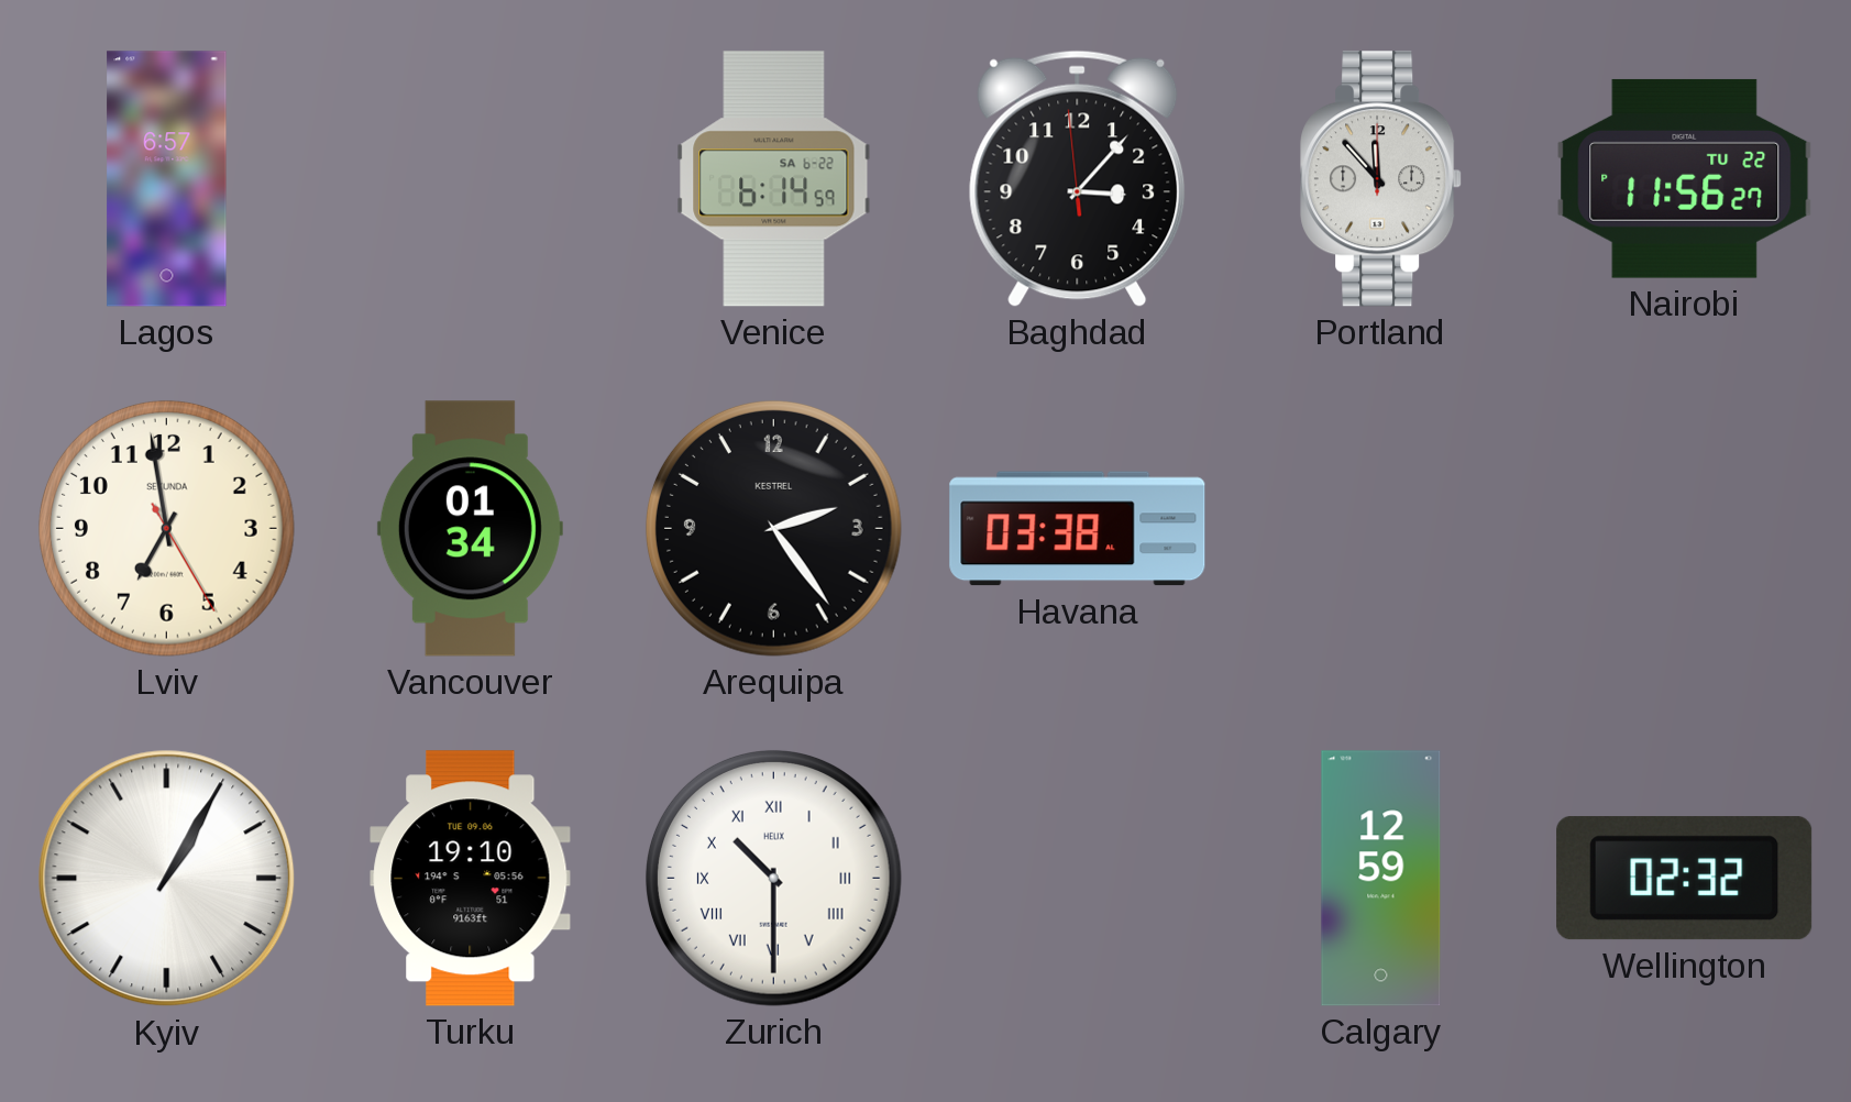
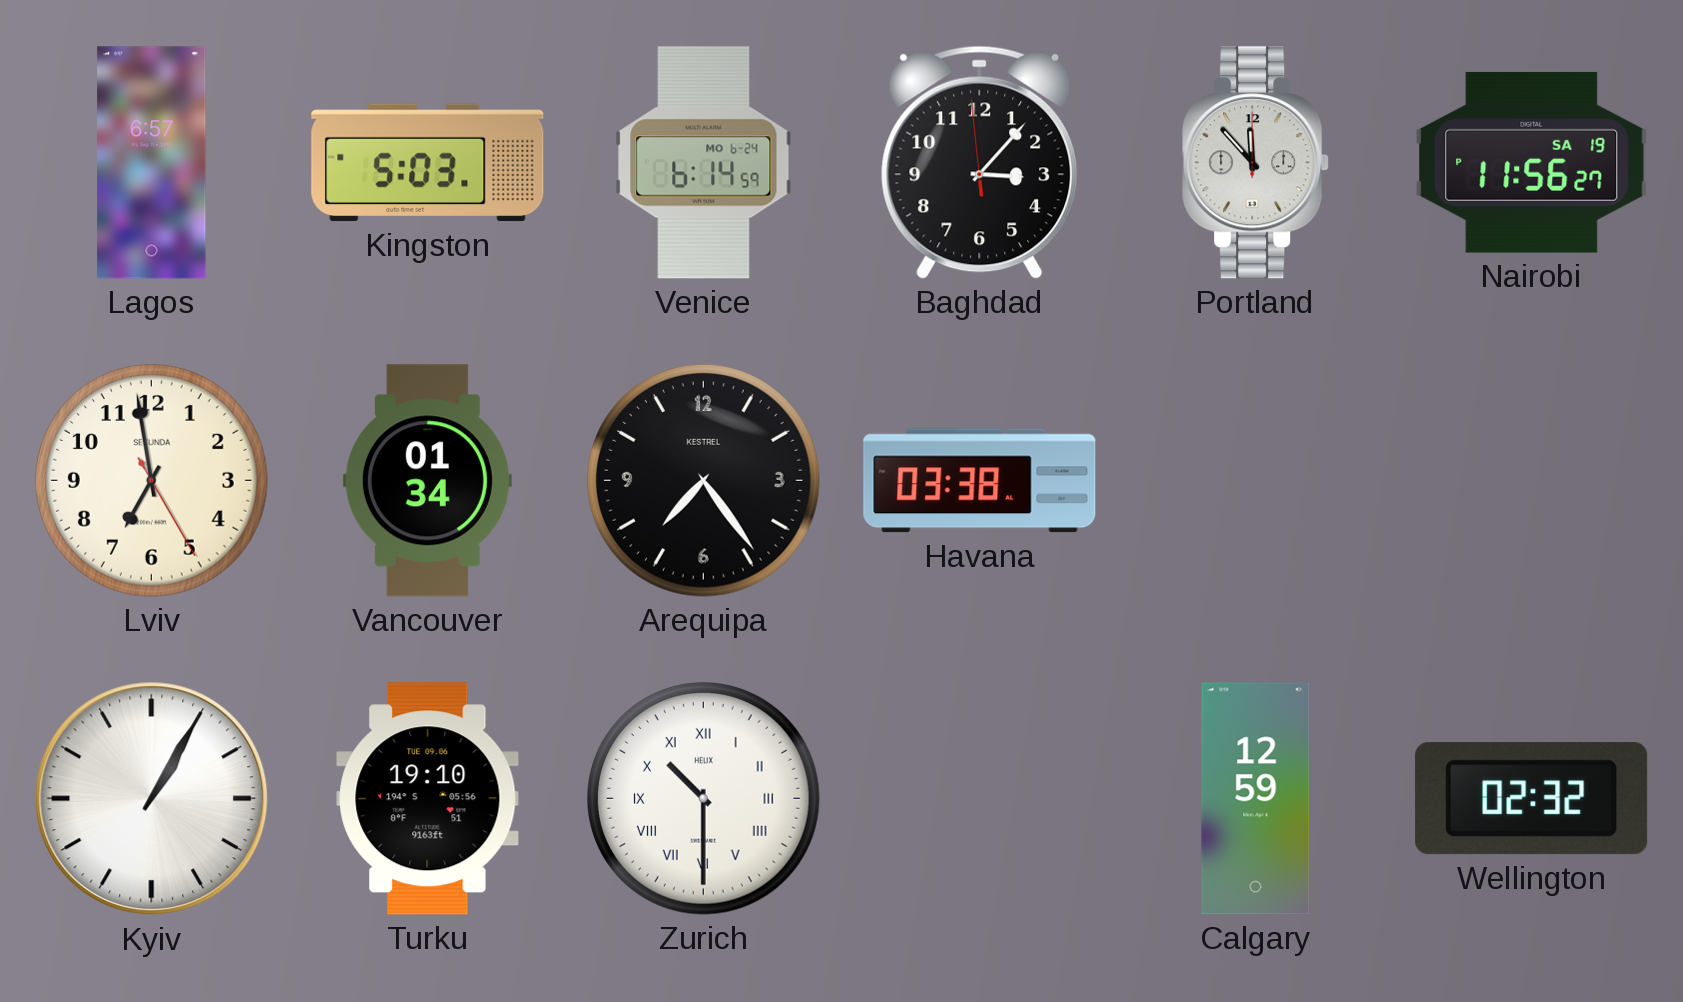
Kingston: none -> 5:03 (428, 163)
Venice date: SA 6-22 -> MO 6-24 (704, 163)
Nairobi date: TU 22 -> SA 19 (1532, 162)
Arequipa: 2:24 -> 7:24 (703, 480)
